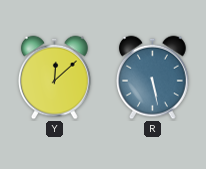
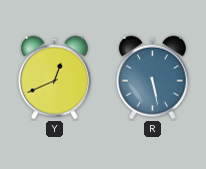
Y: 12:08 -> 12:41 (54, 78)
